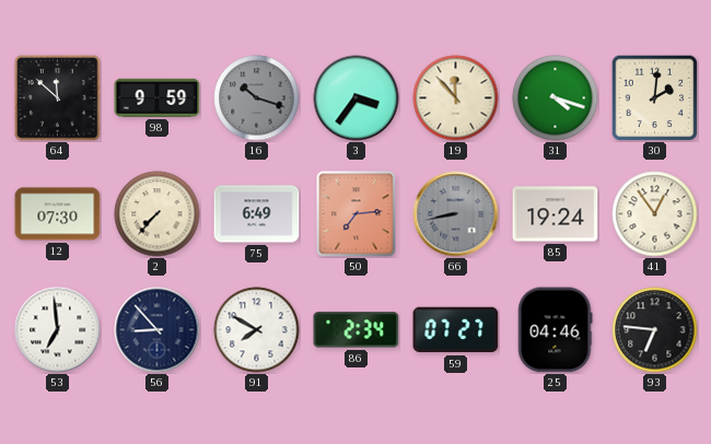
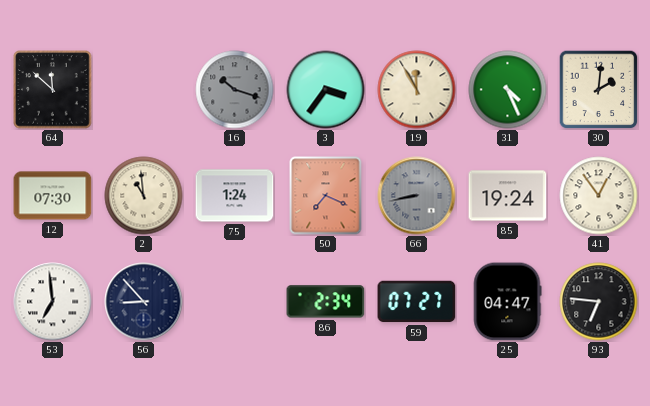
98: 9:59 -> none (158, 97)
19: 11:53 -> 11:55 (417, 90)
31: 4:18 -> 4:26 (508, 90)
2: 7:37 -> 10:59 (144, 196)
75: 6:49 -> 1:24 (235, 196)
50: 7:14 -> 7:19 (326, 196)
91: 7:50 -> none (257, 330)
25: 04:46 -> 04:47 (507, 302)
